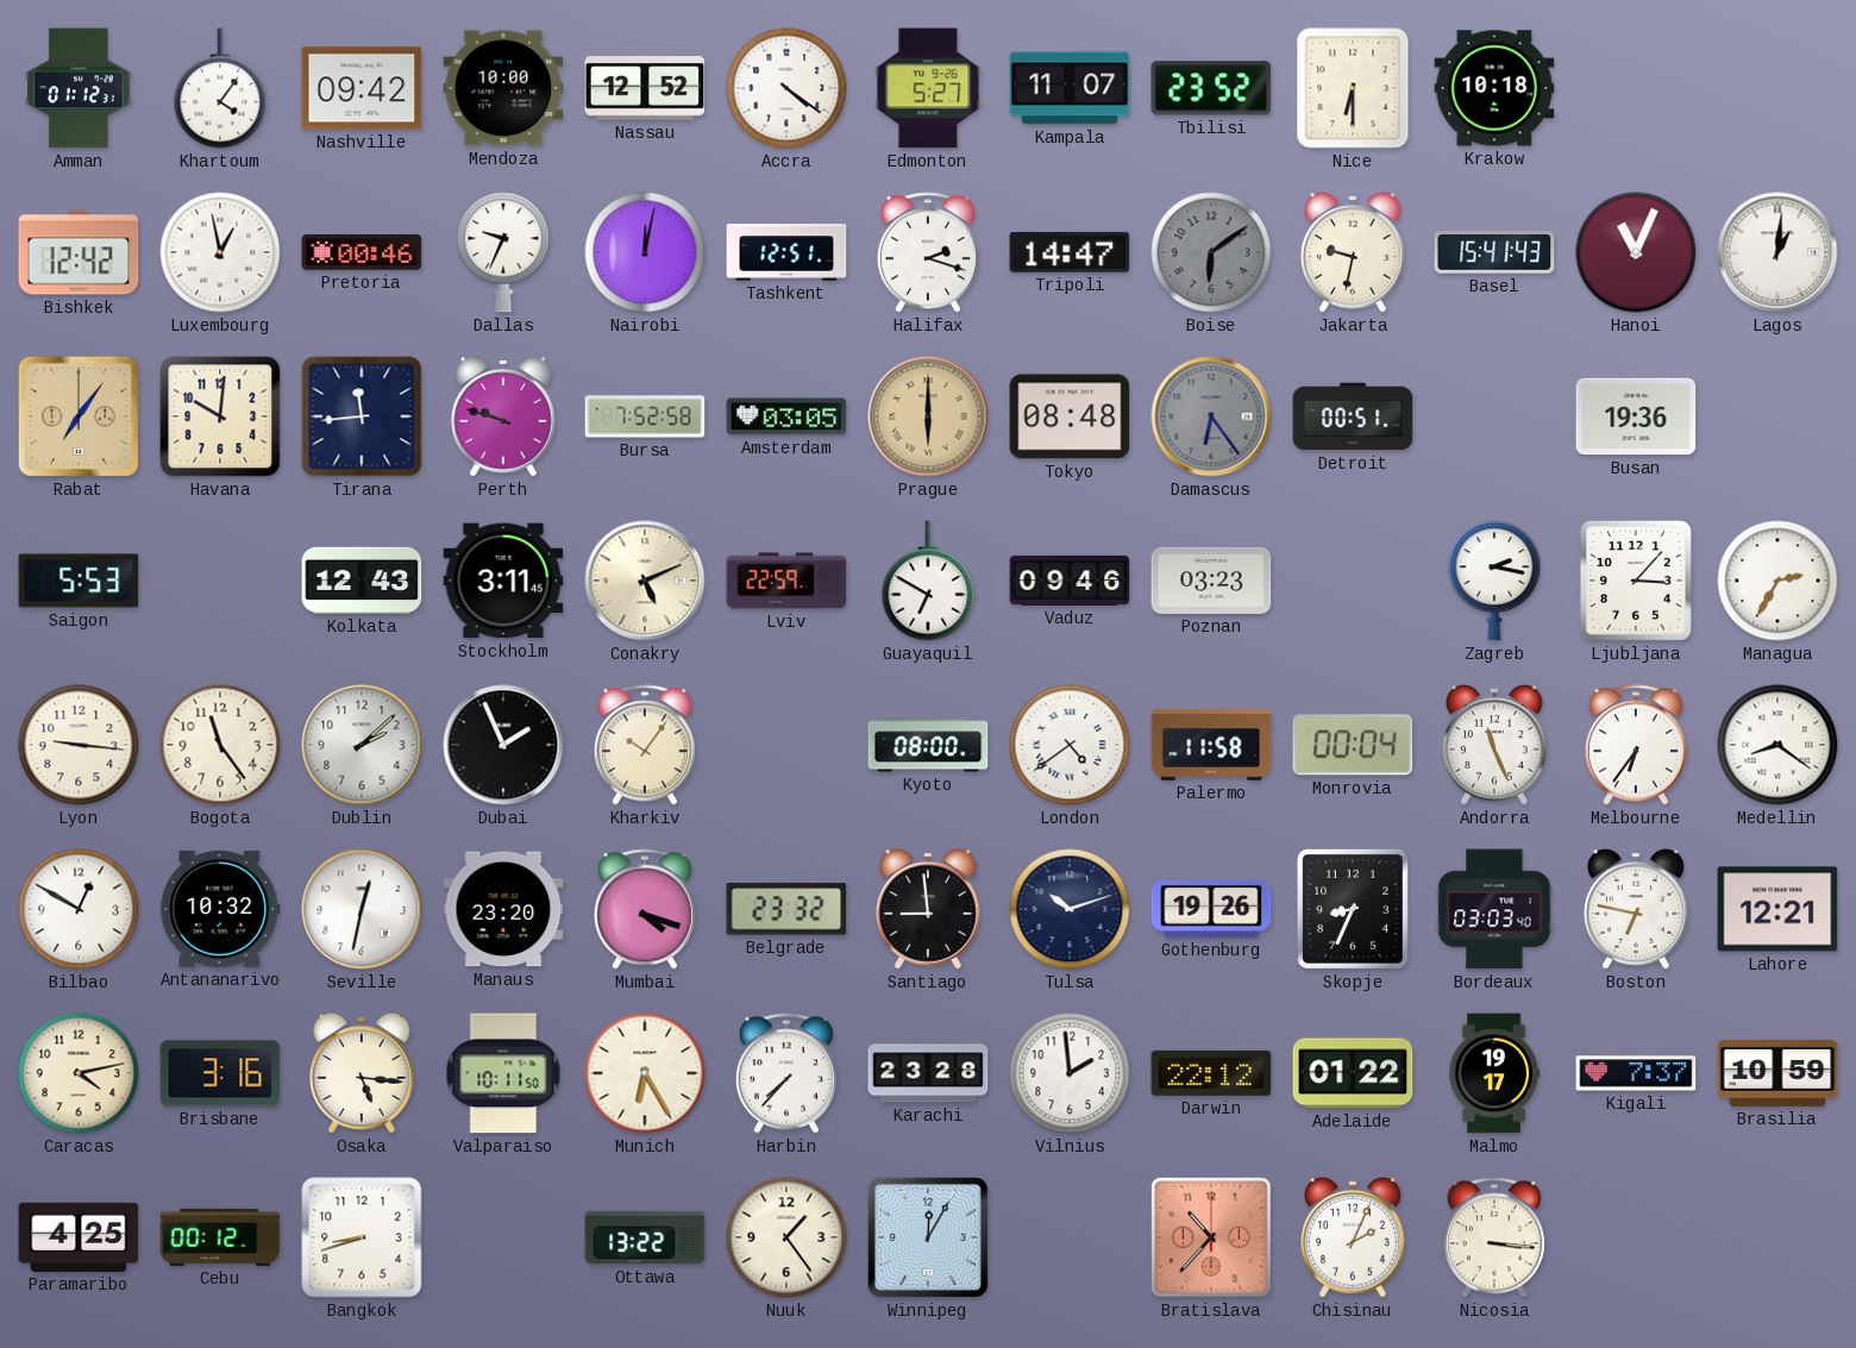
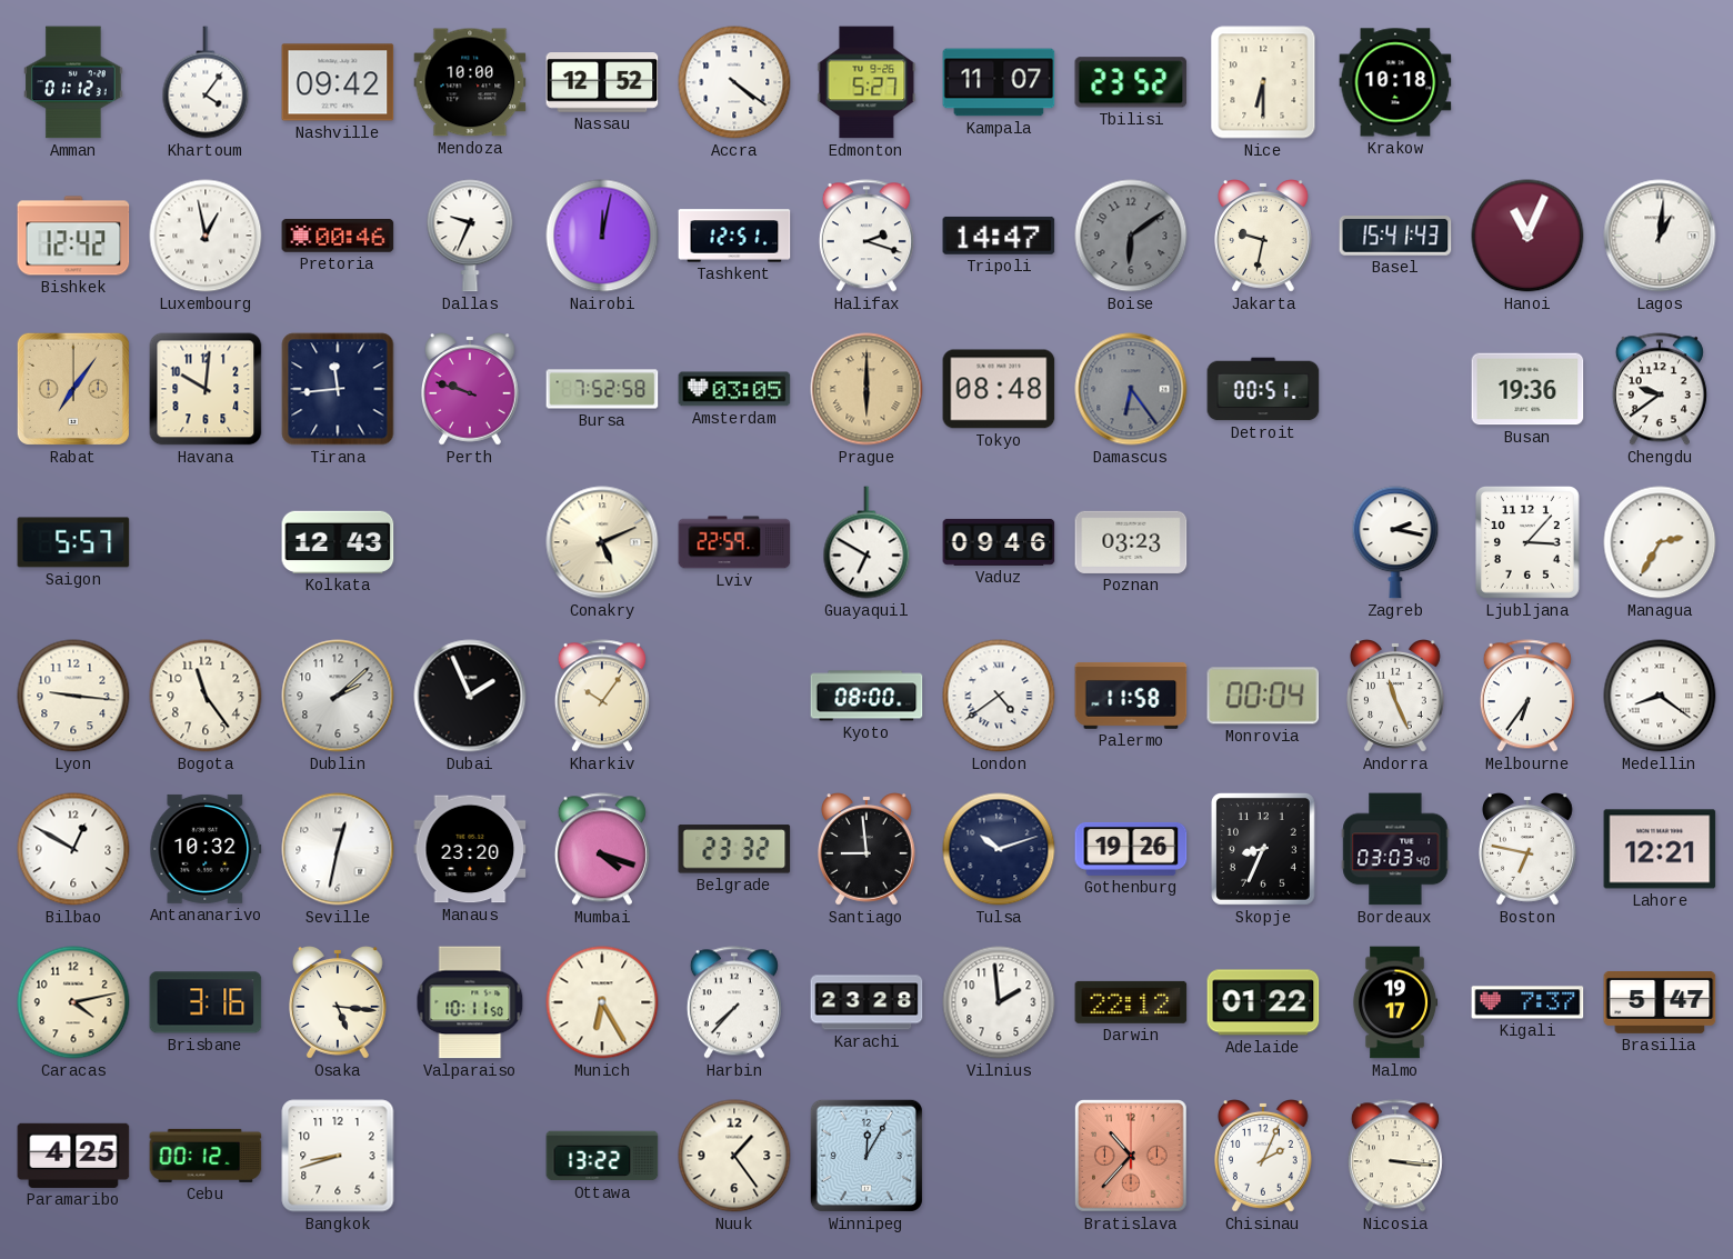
Chengdu: none -> 9:39 (1660, 389)
Saigon: 5:53 -> 5:57 (73, 542)
Stockholm: 3:11 -> none (503, 581)
Brasilia: 10:59 -> 5:47 (1660, 1002)
